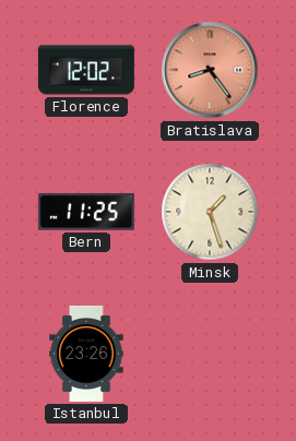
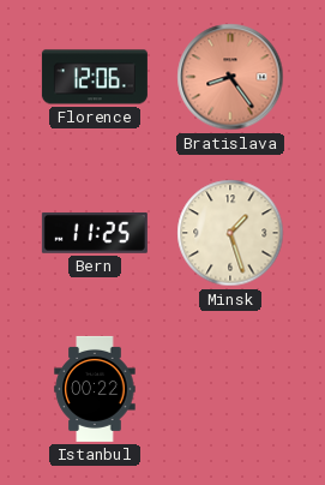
Florence: 12:02 -> 12:06 (95, 77)
Istanbul: 23:26 -> 00:22 (95, 389)
